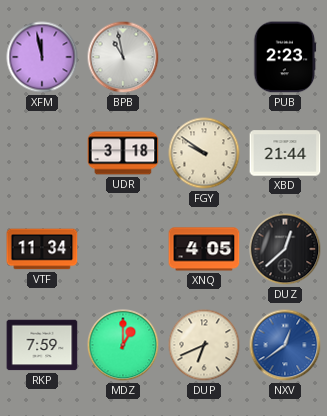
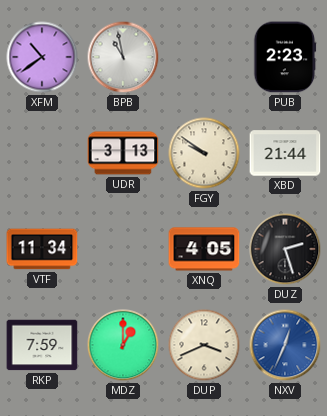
XFM: 11:58 -> 10:39 (42, 57)
UDR: 3:18 -> 3:13 (123, 153)
DUZ: 12:38 -> 2:27 (285, 249)
DUP: 6:41 -> 3:41 (204, 345)
NXV: 12:39 -> 12:34 (285, 345)
